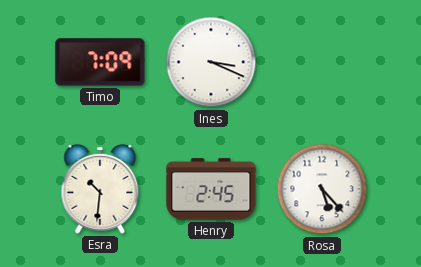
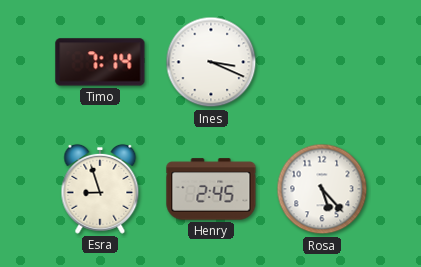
Timo: 7:09 -> 7:14 (100, 62)
Esra: 10:31 -> 8:57 (100, 189)
